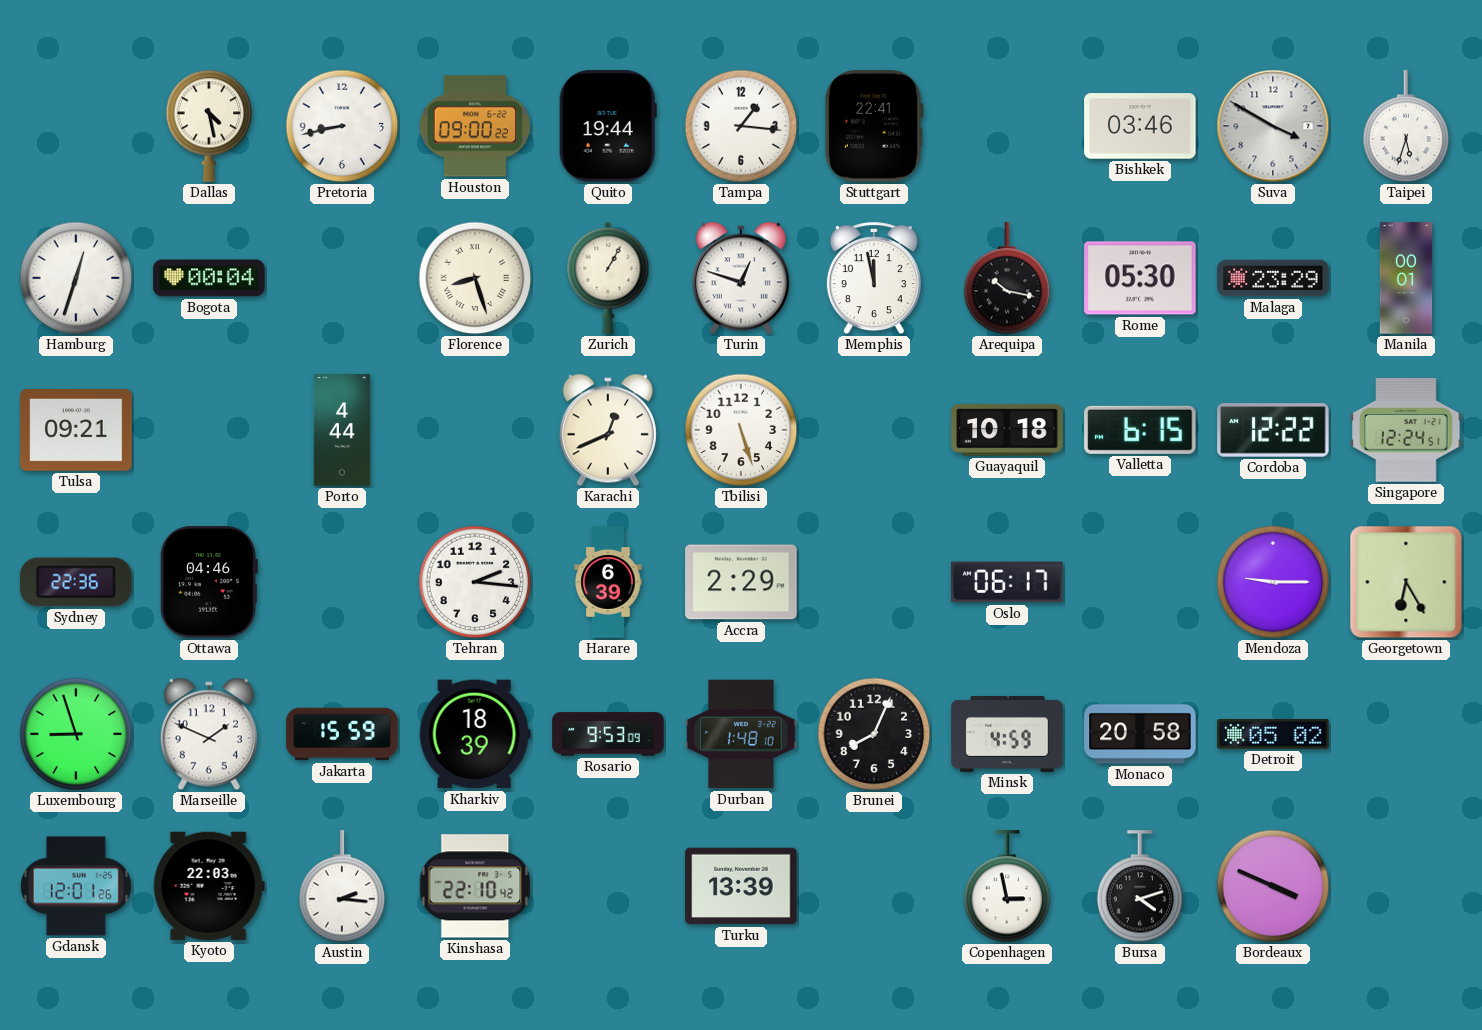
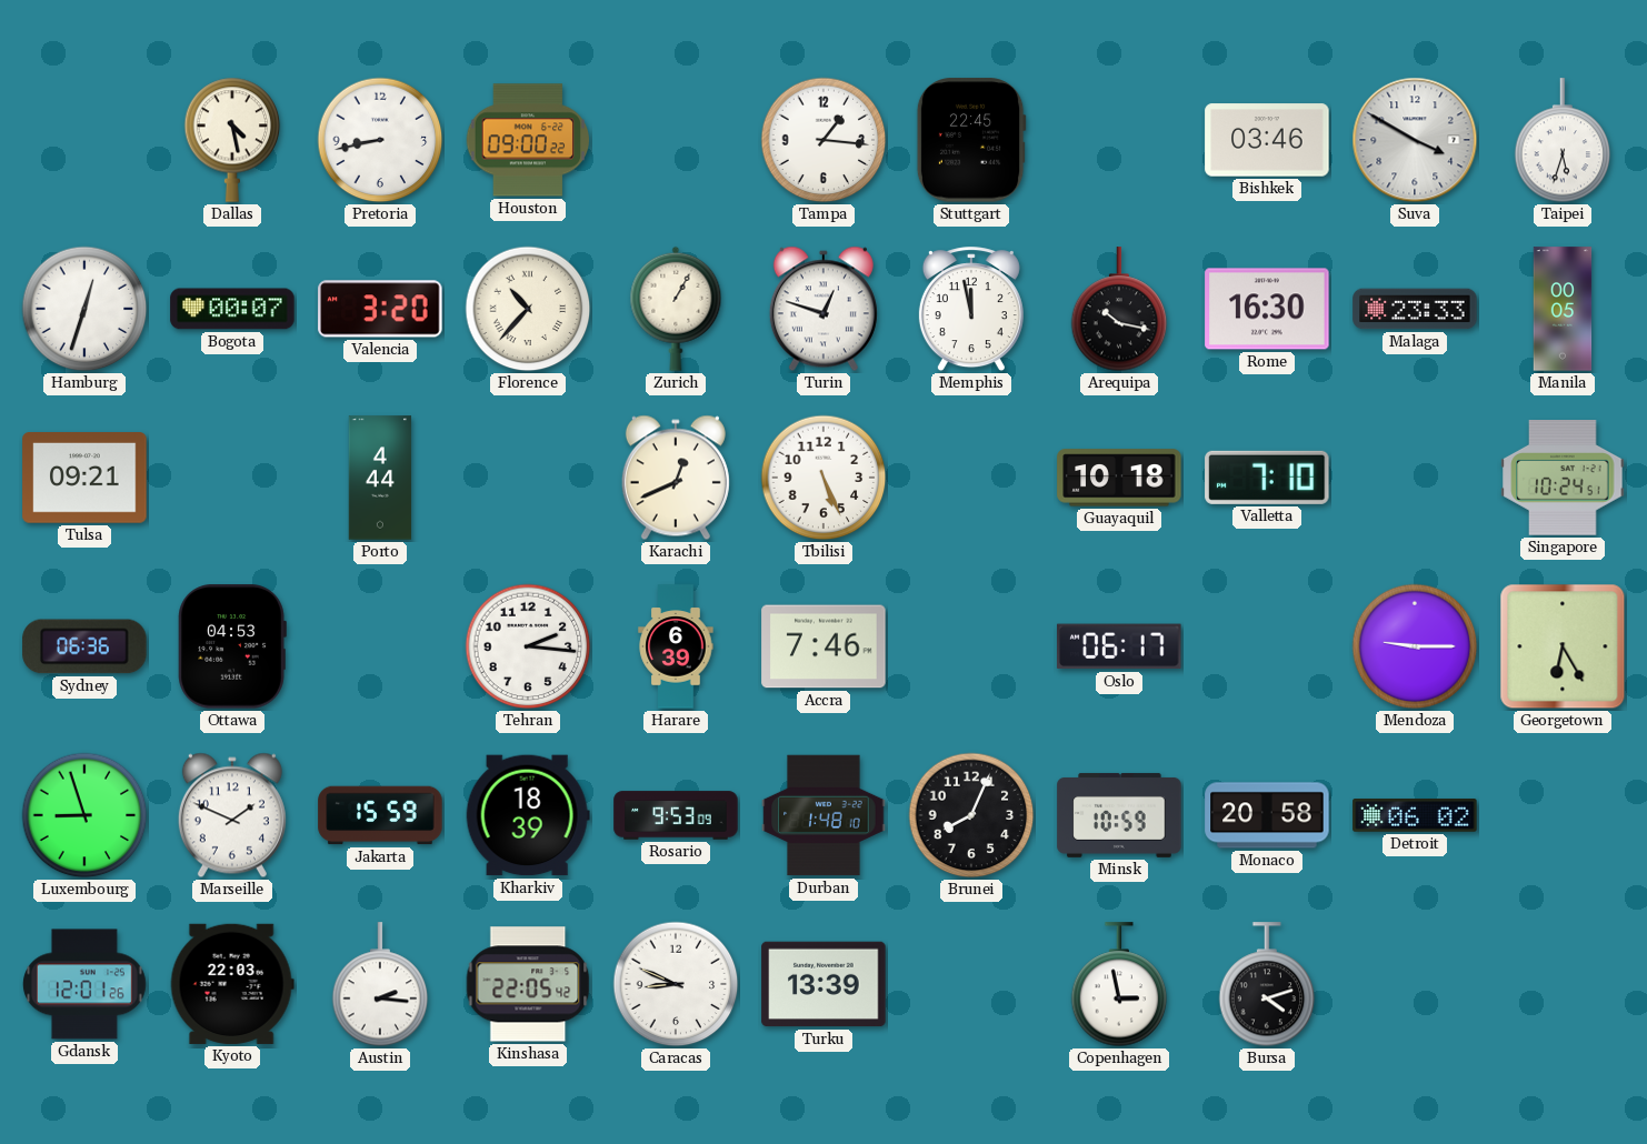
Quito: 19:44 -> none (608, 126)
Stuttgart: 22:41 -> 22:45 (971, 140)
Bogota: 00:04 -> 00:07 (232, 309)
Valencia: none -> 3:20 (380, 309)
Florence: 8:27 -> 10:37 (528, 309)
Rome: 05:30 -> 16:30 (1267, 309)
Malaga: 23:29 -> 23:33 (1415, 309)
Manila: 00:01 -> 00:05 (1563, 309)
Tbilisi: 5:27 -> 5:26 (824, 478)
Valletta: 6:15 -> 7:10 (1267, 478)
Cordoba: 12:22 -> none (1273, 430)
Singapore: 12:24 -> 10:24 (1563, 479)
Sydney: 22:36 -> 06:36 (84, 646)
Ottawa: 04:46 -> 04:53 (232, 646)
Accra: 2:29 -> 7:46 (824, 646)
Minsk: 4:59 -> 10:59 (1119, 815)
Detroit: 05:02 -> 06:02 (1415, 816)
Kinshasa: 22:10 -> 22:05 (528, 984)
Caracas: none -> 8:49 (676, 984)
Bordeaux: 3:49 -> none (1273, 886)
